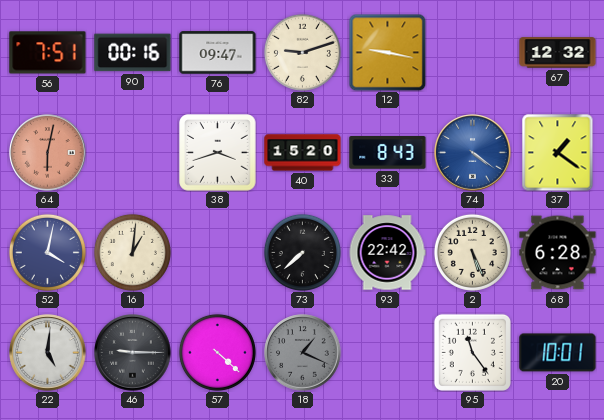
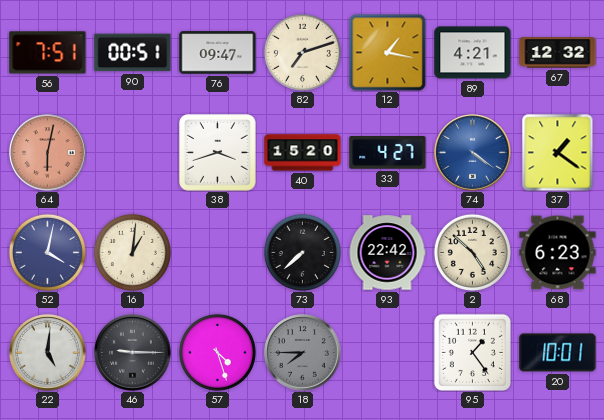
90: 00:16 -> 00:51 (133, 53)
82: 9:12 -> 7:12 (302, 52)
12: 9:17 -> 1:17 (387, 52)
89: none -> 4:21 (473, 53)
33: 8:43 -> 4:27 (388, 153)
2: 5:26 -> 4:52 (472, 252)
68: 6:28 -> 6:23 (558, 253)
57: 4:22 -> 4:27 (217, 352)
18: 1:19 -> 7:45 (303, 353)
95: 11:24 -> 1:24 (472, 352)
